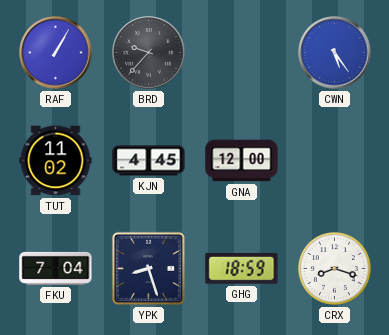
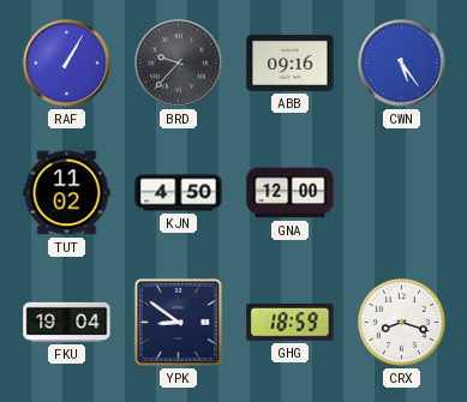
ABB: none -> 09:16 (291, 62)
KJN: 4:45 -> 4:50 (179, 193)
FKU: 7:04 -> 19:04 (67, 322)
YPK: 8:27 -> 8:51 (178, 322)
